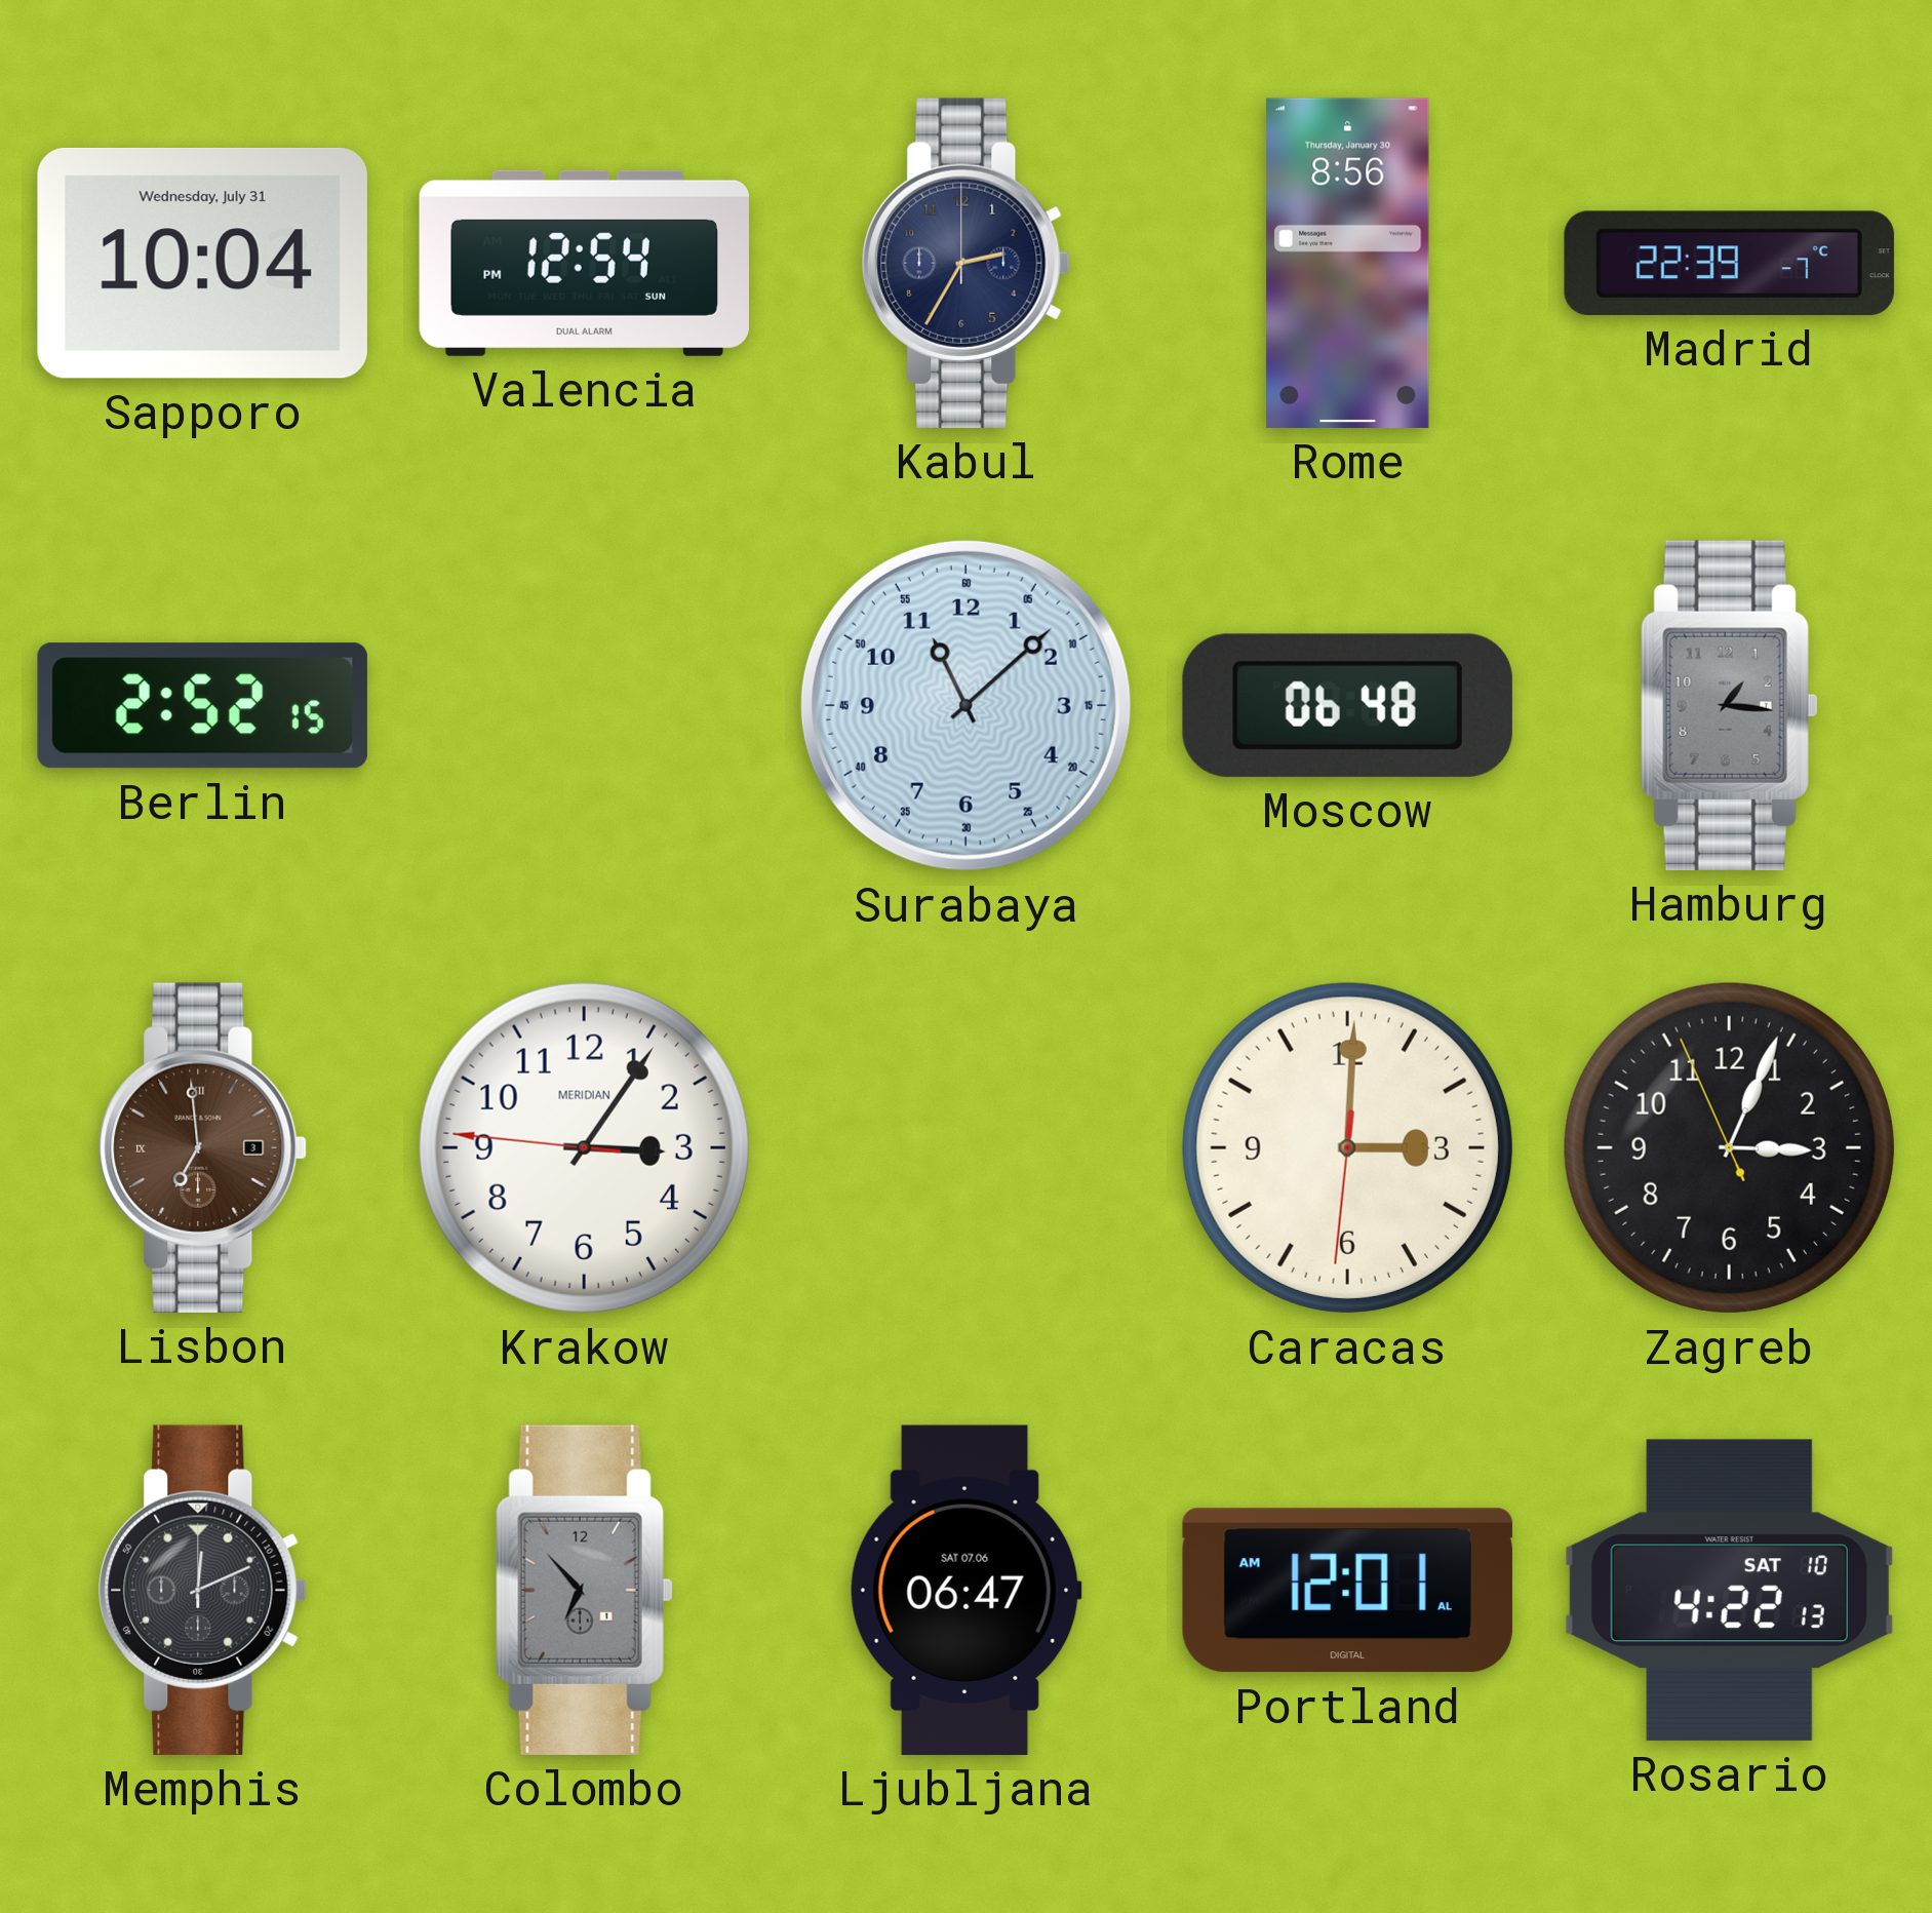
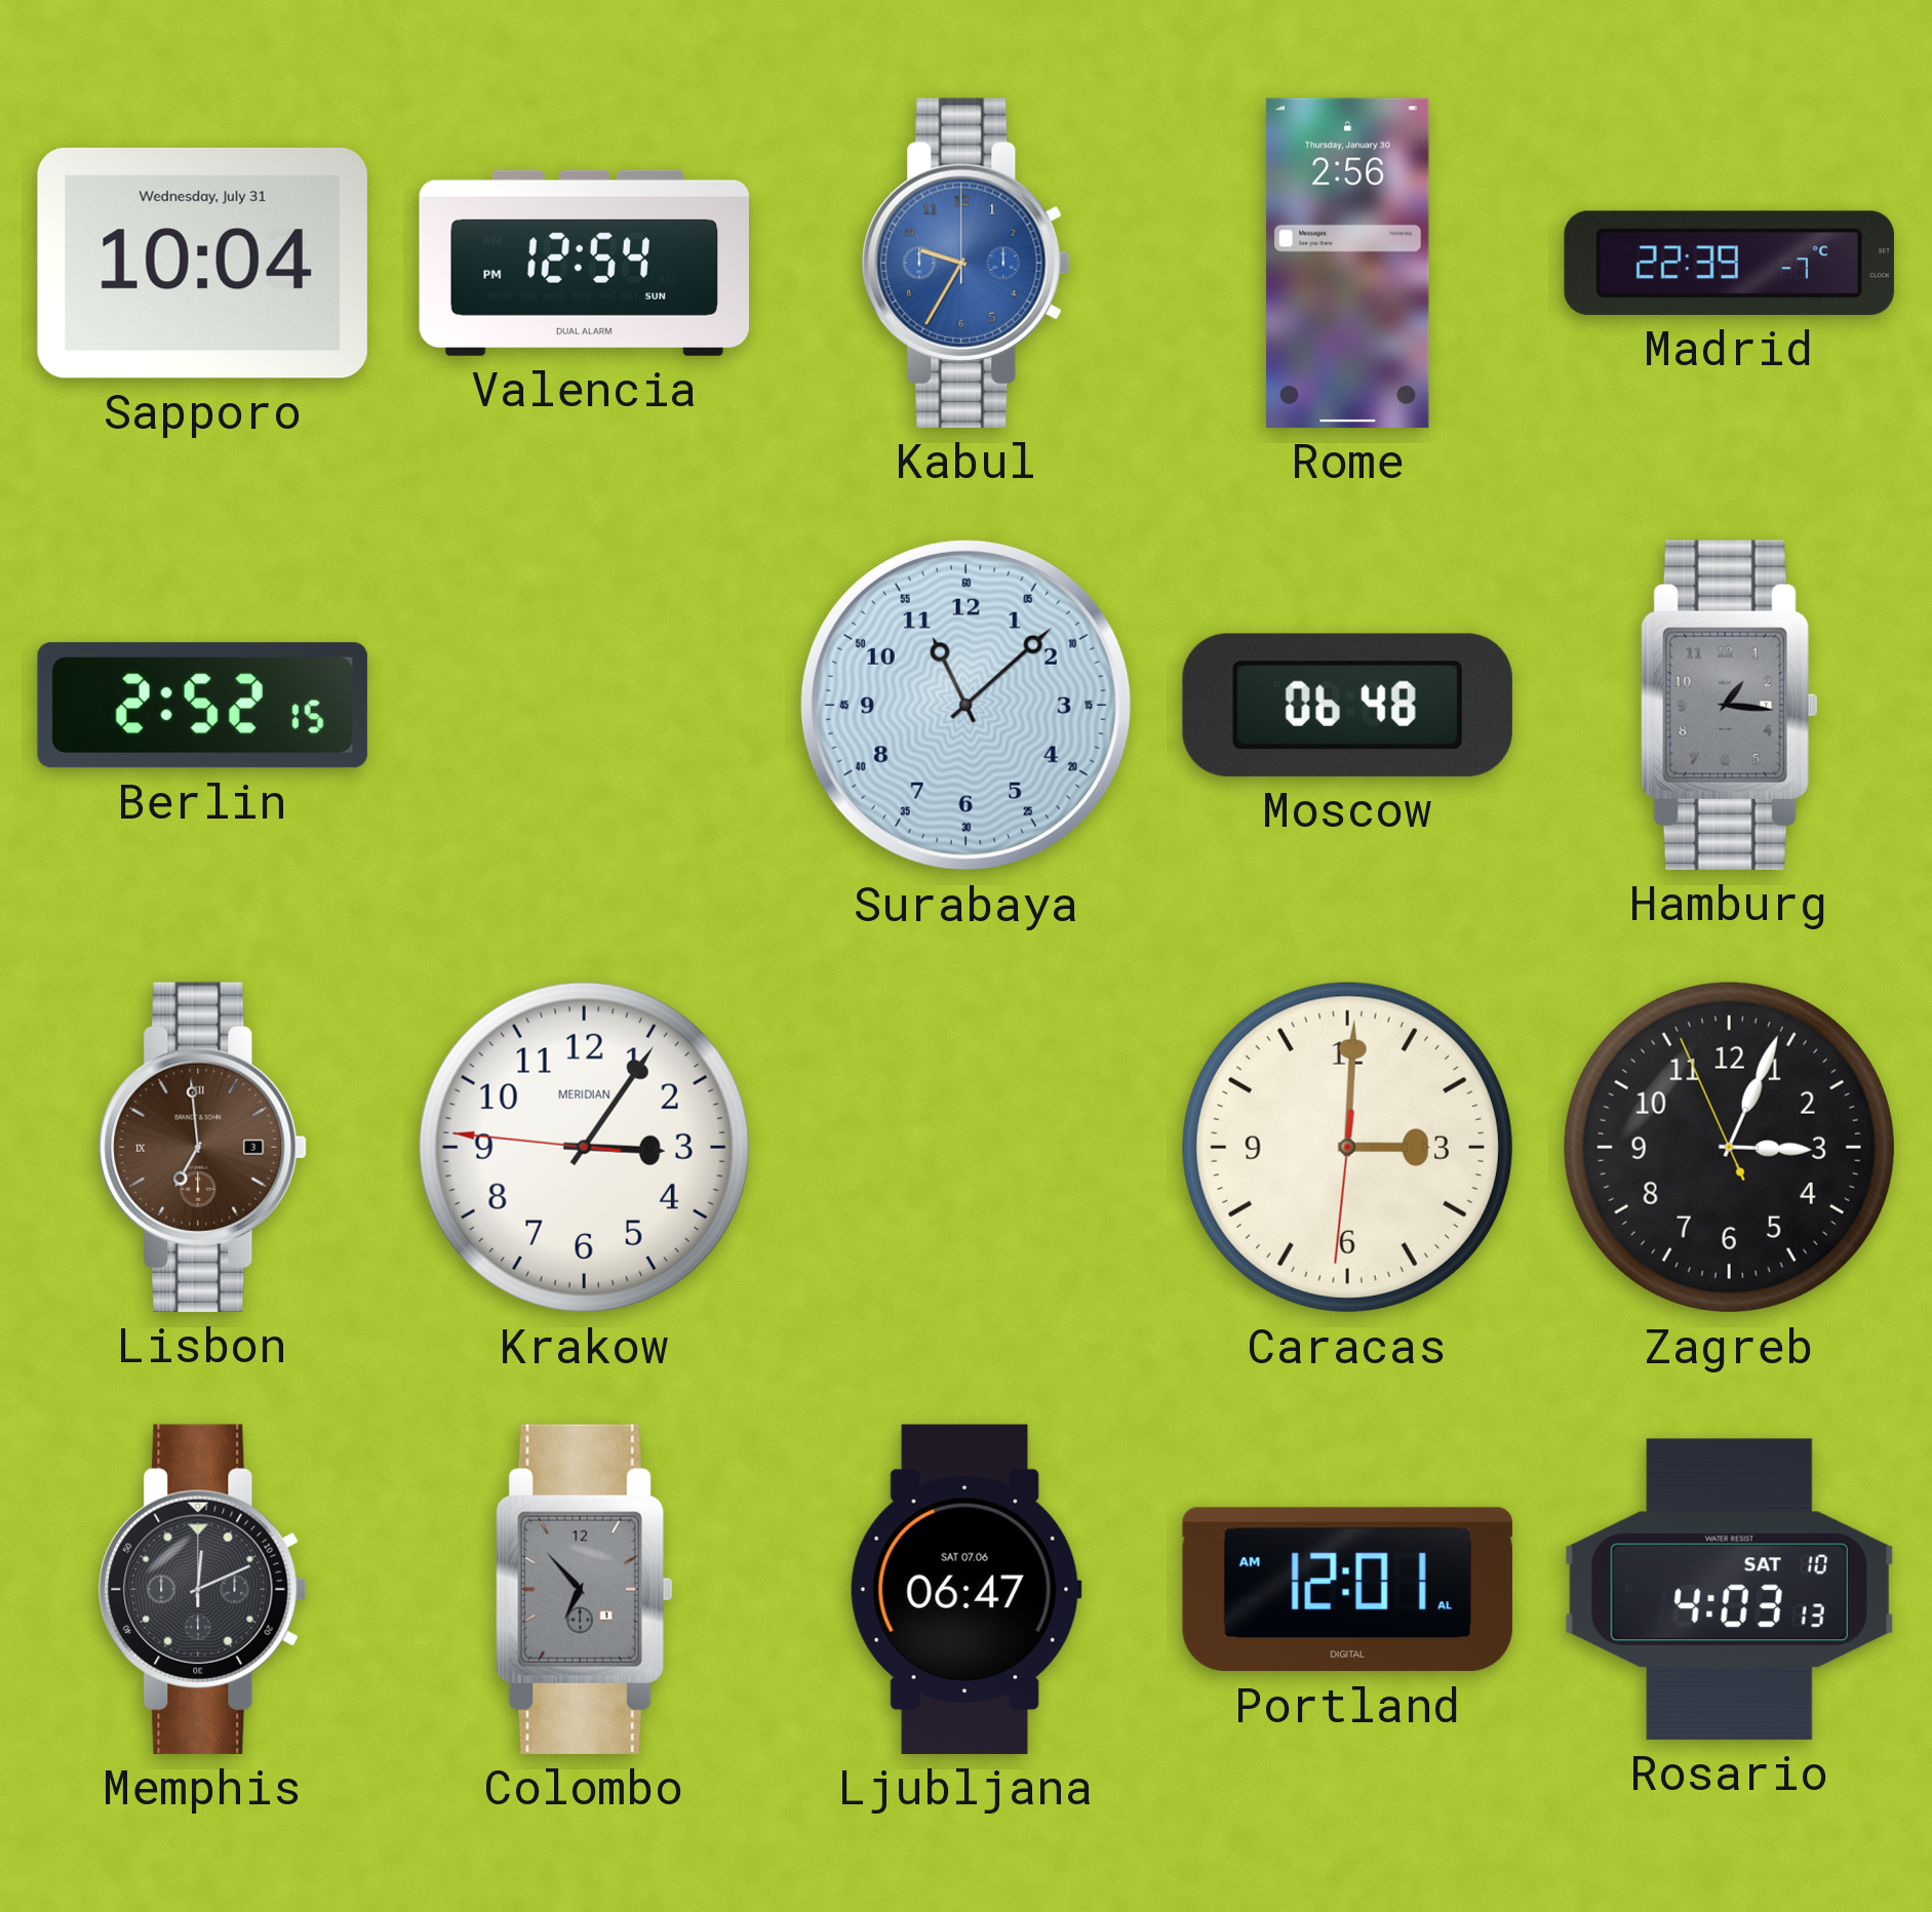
Kabul: 2:35 -> 9:35 (965, 263)
Kabul dial: navy -> blue (965, 263)
Rome: 8:56 -> 2:56 (1348, 263)
Rosario: 4:22 -> 4:03 (1729, 1589)
